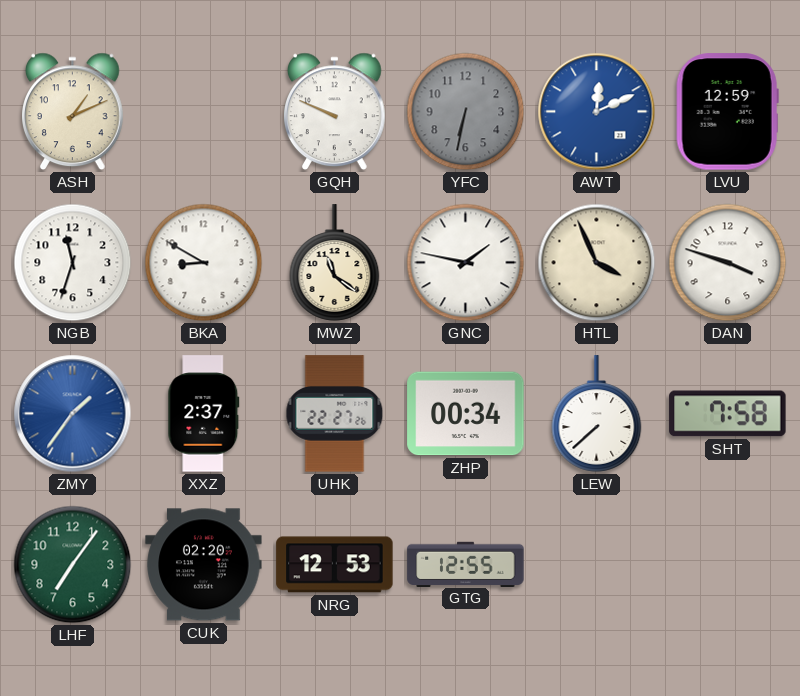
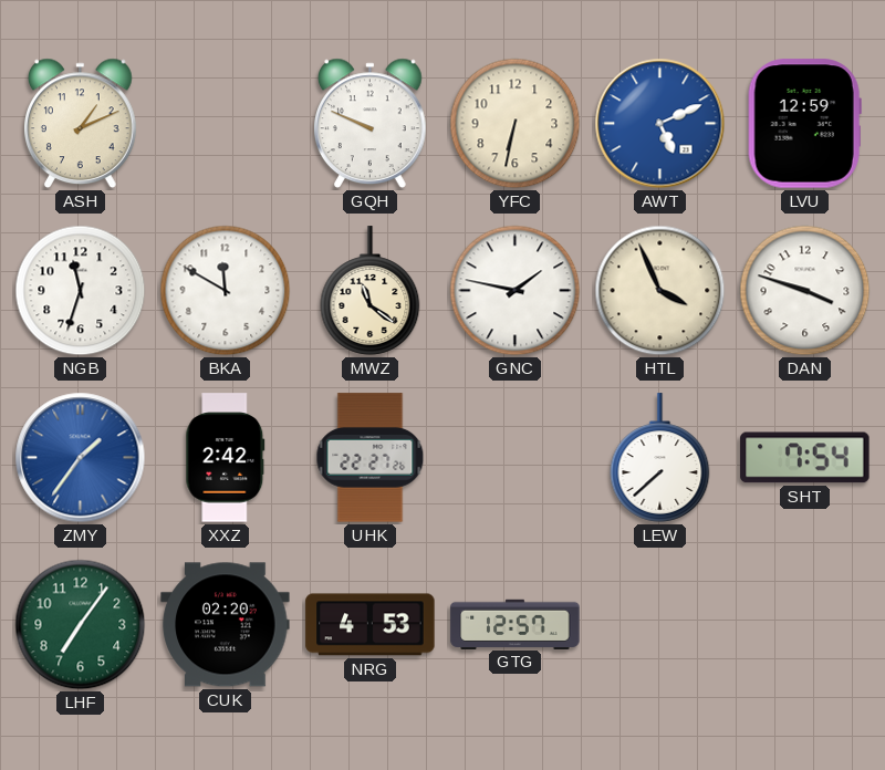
YFC dial: grey -> cream (516, 124)
AWT: 12:11 -> 5:11 (660, 124)
BKA: 8:50 -> 11:50 (226, 291)
XXZ: 2:37 -> 2:42 (226, 458)
ZHP: 00:34 -> none (466, 414)
SHT: 7:58 -> 7:54 (805, 458)
NRG: 12:53 -> 4:53 (371, 625)
GTG: 12:55 -> 12:57 (516, 624)
